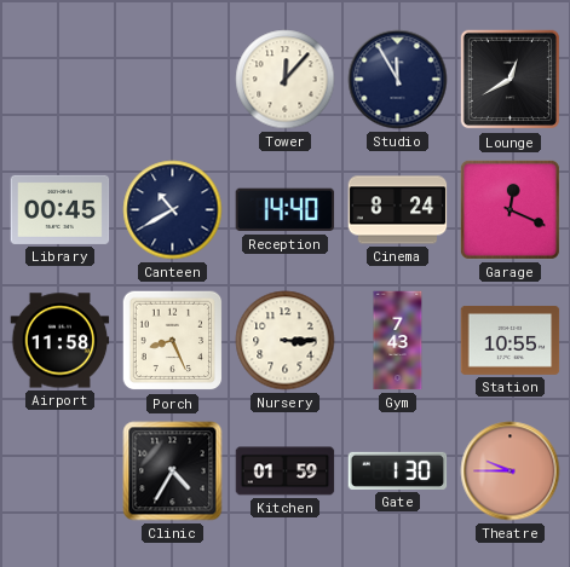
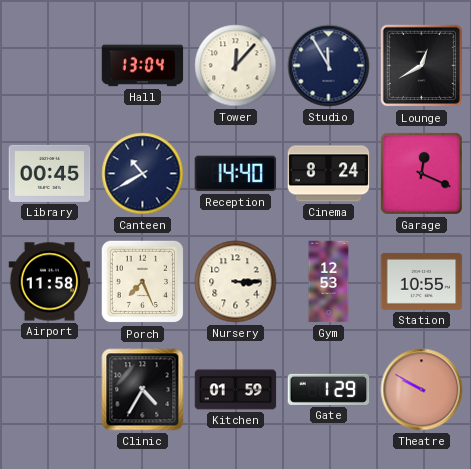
Hall: none -> 13:04 (143, 66)
Porch: 8:26 -> 7:26 (143, 282)
Gym: 7:43 -> 12:53 (329, 282)
Gate: 1:30 -> 1:29 (329, 389)
Theatre: 9:45 -> 9:50 (422, 390)
